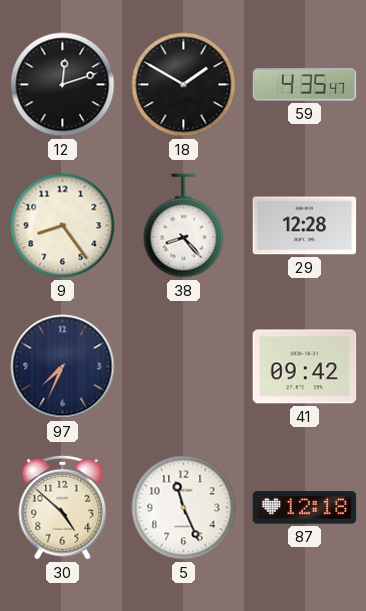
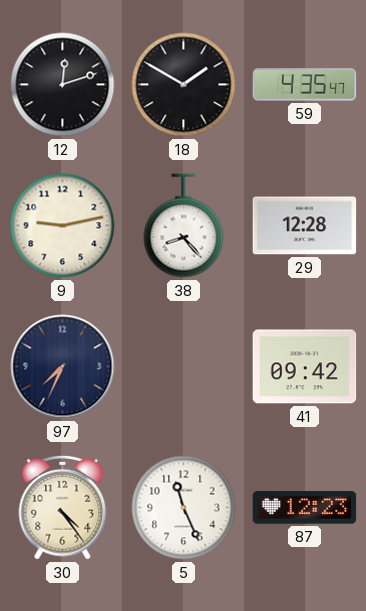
9: 8:24 -> 9:13 (63, 226)
30: 4:52 -> 4:24 (63, 507)
87: 12:18 -> 12:23 (305, 508)
